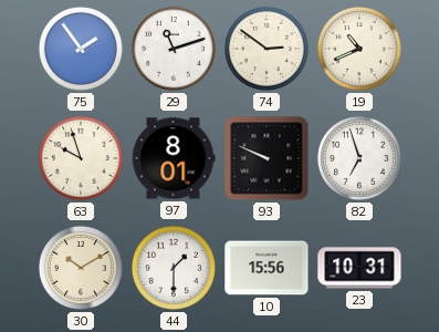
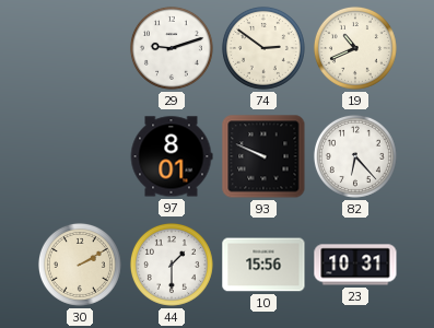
75: 1:54 -> none (81, 49)
29: 11:12 -> 9:12 (172, 48)
63: 9:57 -> none (81, 158)
82: 6:57 -> 6:23 (355, 156)
30: 10:10 -> 2:10 (80, 265)
